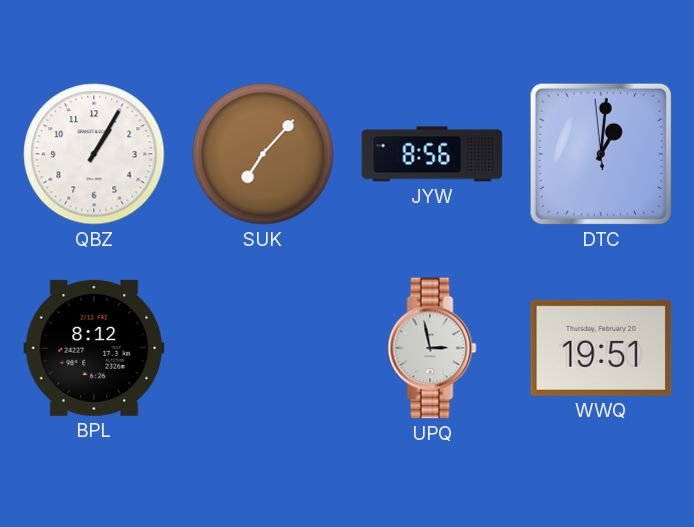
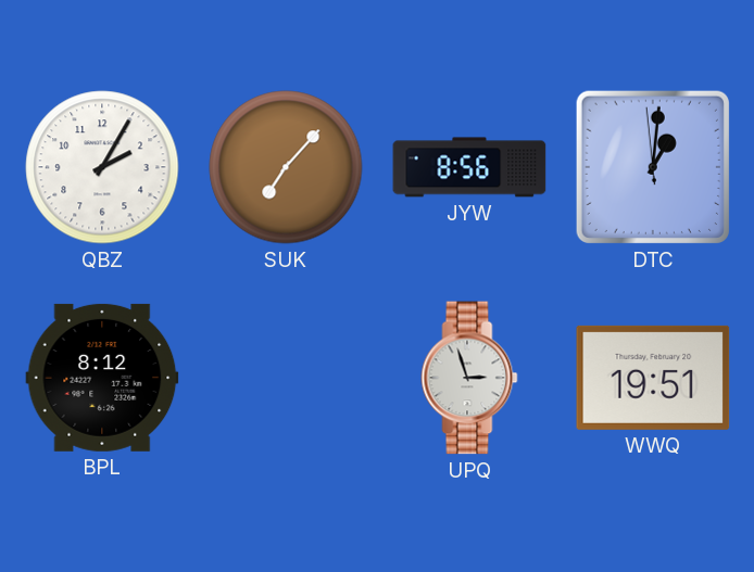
QBZ: 1:05 -> 2:05 (102, 167)
UPQ: 2:58 -> 2:57 (469, 378)
